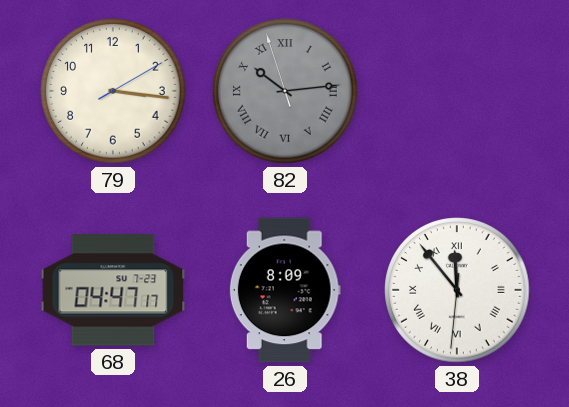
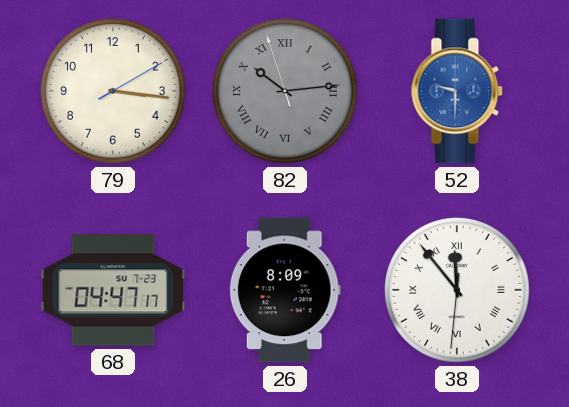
52: none -> 9:30 (457, 91)
